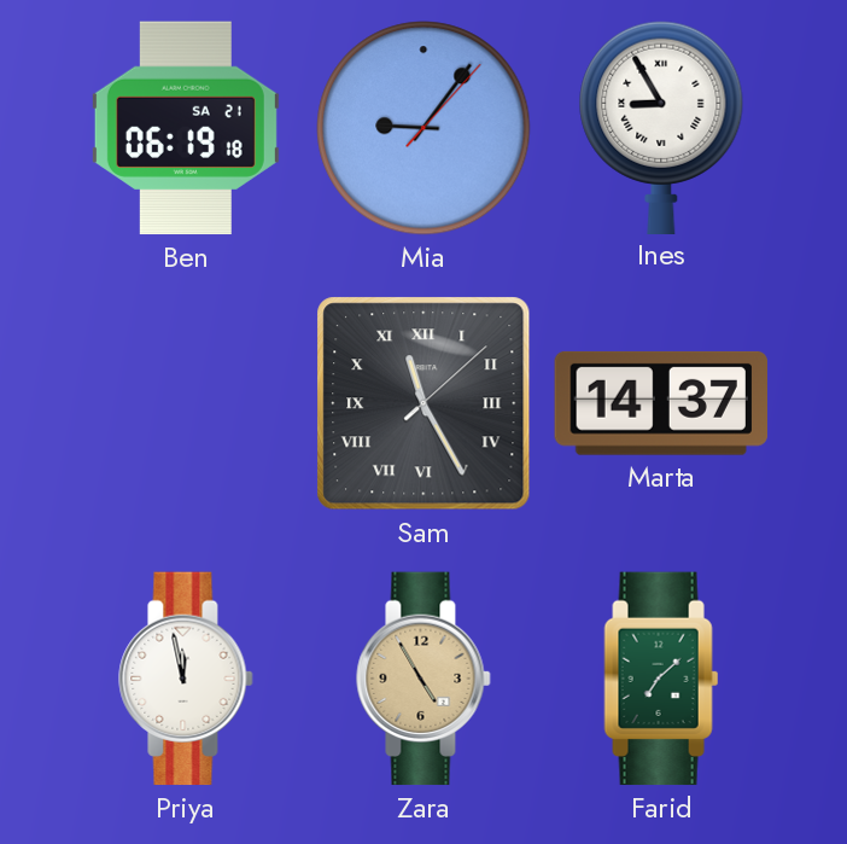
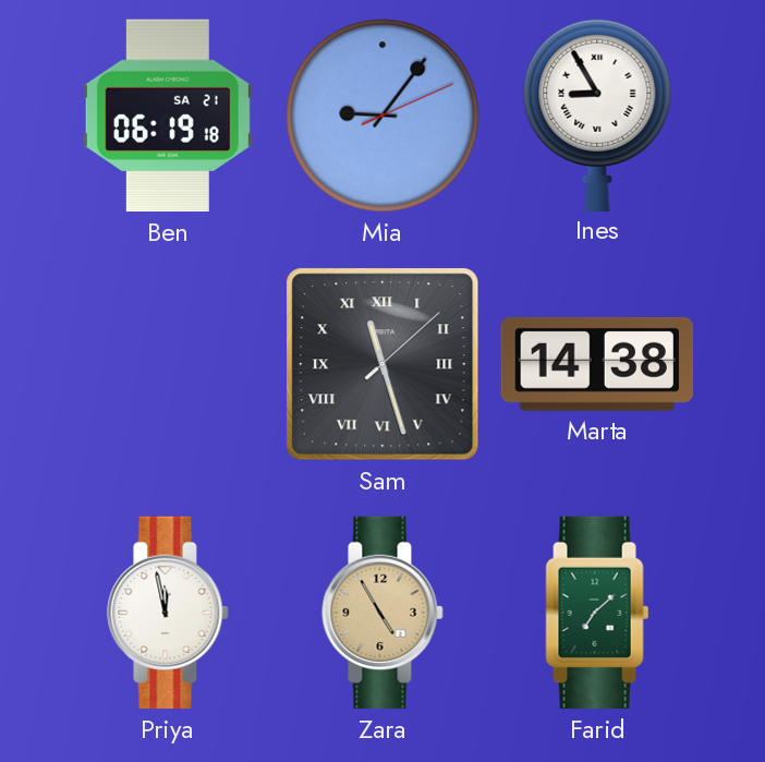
Mia: 9:06:07 -> 9:06:11 (382, 116)
Sam: 11:25 -> 11:27 (382, 364)
Marta: 14:37 -> 14:38 (596, 364)
